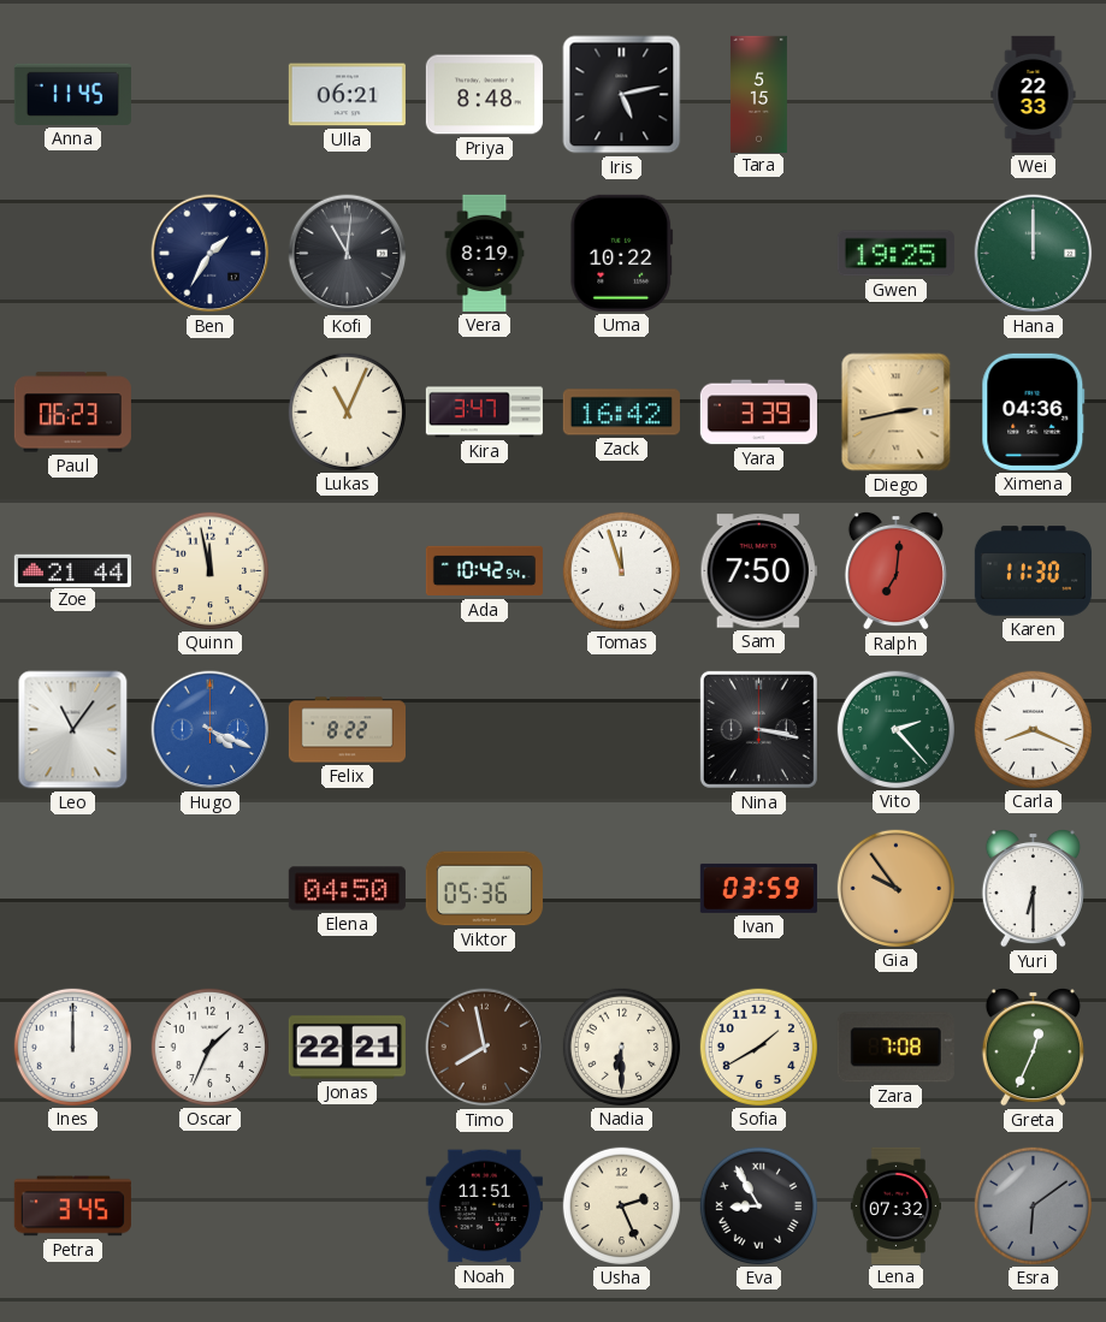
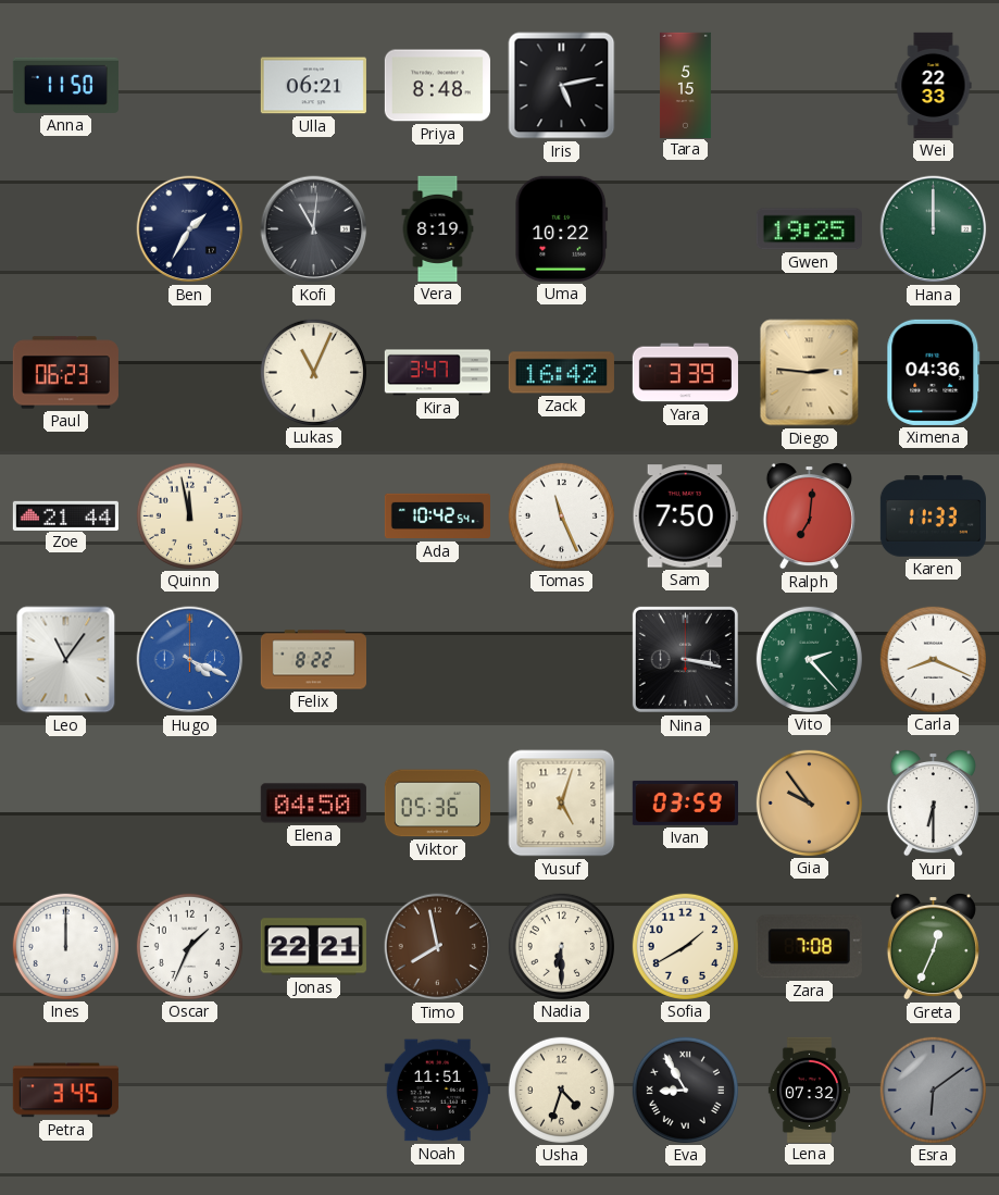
Anna: 11:45 -> 11:50 (65, 85)
Diego: 2:43 -> 2:46 (810, 373)
Tomas: 11:57 -> 11:26 (561, 515)
Karen: 11:30 -> 11:33 (933, 516)
Yusuf: none -> 5:03 (562, 804)
Usha: 2:26 -> 4:33 (561, 1090)
